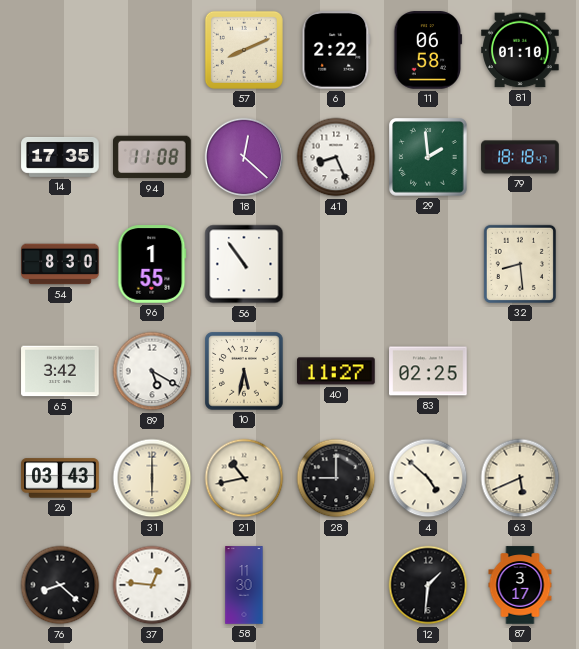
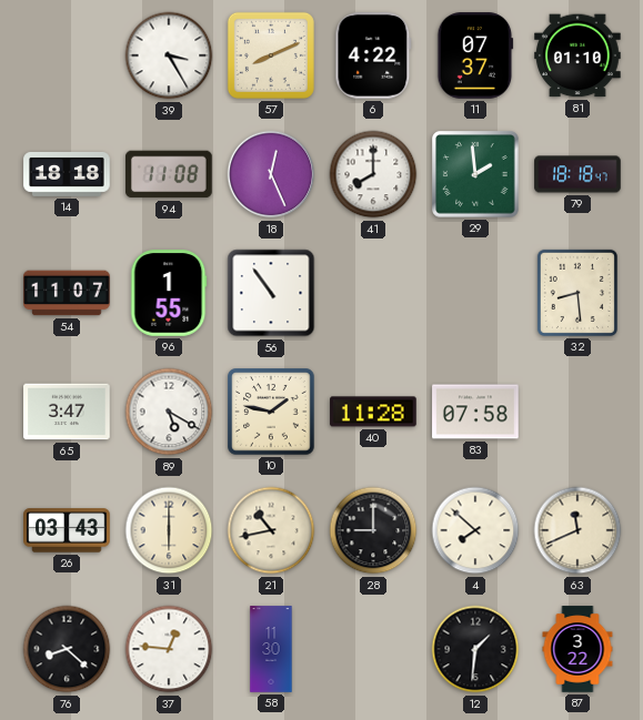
39: none -> 3:25 (169, 55)
6: 2:22 -> 4:22 (373, 55)
11: 06:58 -> 07:37 (475, 55)
14: 17:35 -> 18:18 (67, 174)
18: 12:22 -> 12:26 (271, 174)
41: 8:26 -> 8:00 (373, 174)
54: 8:30 -> 11:07 (67, 293)
65: 3:42 -> 3:47 (67, 412)
10: 5:32 -> 1:47 (271, 412)
40: 11:27 -> 11:28 (373, 412)
83: 02:25 -> 07:58 (475, 412)
4: 4:52 -> 7:52 (475, 530)
63: 5:41 -> 11:41 (577, 530)
87: 3:17 -> 3:22 (577, 649)
